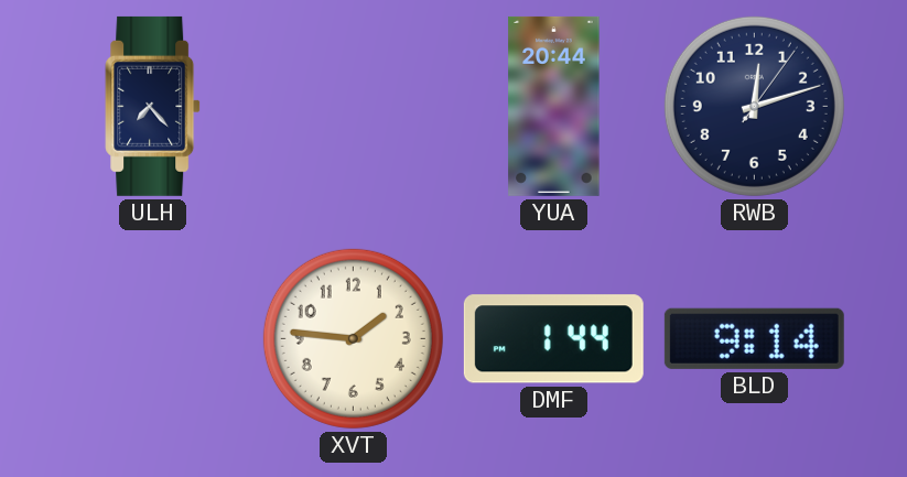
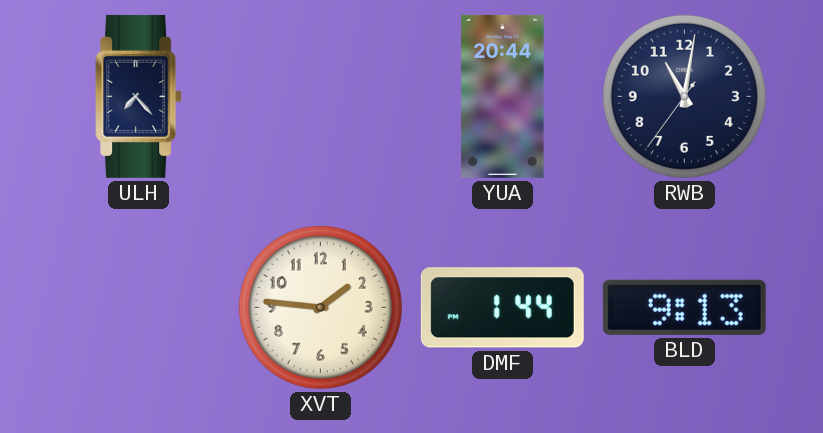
RWB: 12:12 -> 11:01 (684, 96)
BLD: 9:14 -> 9:13 (684, 307)
